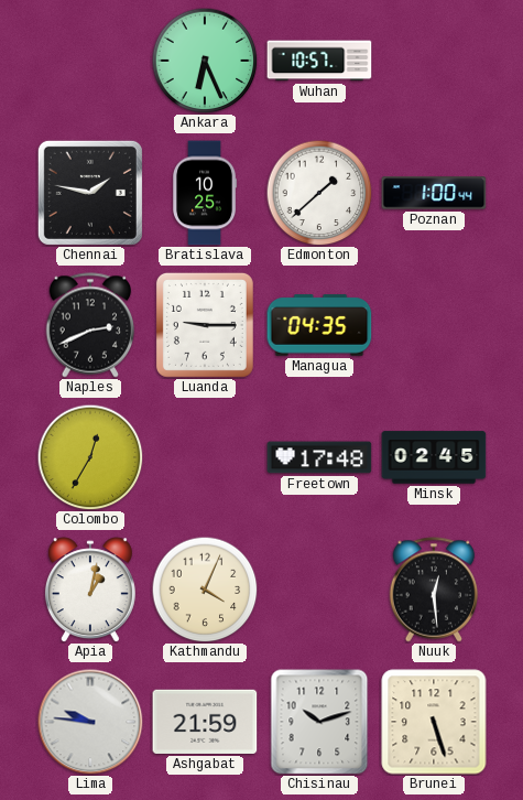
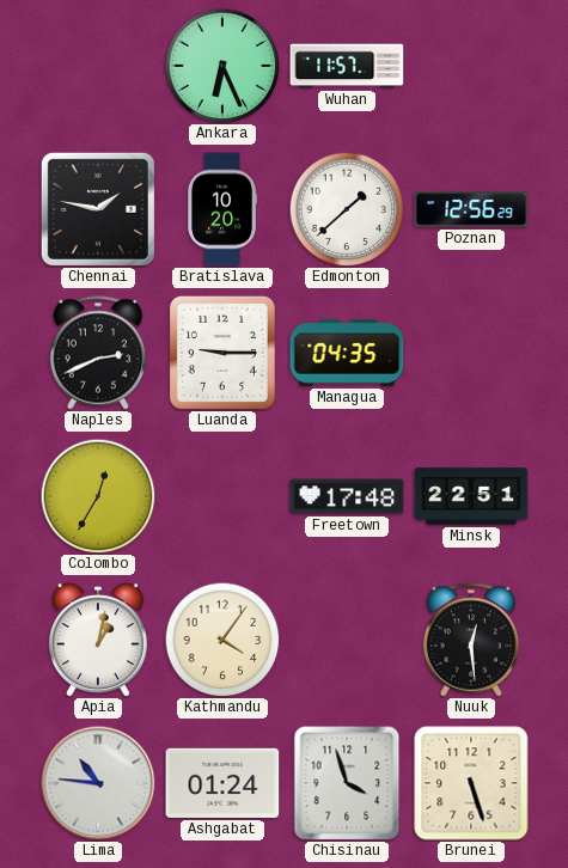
Wuhan: 10:57 -> 11:57 (347, 66)
Bratislava: 10:25 -> 10:20 (224, 209)
Poznan: 1:00 -> 12:56 (471, 209)
Minsk: 02:45 -> 22:51 (471, 496)
Kathmandu: 4:04 -> 4:06 (222, 640)
Lima: 9:46 -> 10:46 (98, 783)
Ashgabat: 21:59 -> 01:24 (222, 783)
Chisinau: 10:12 -> 3:57 (347, 783)
